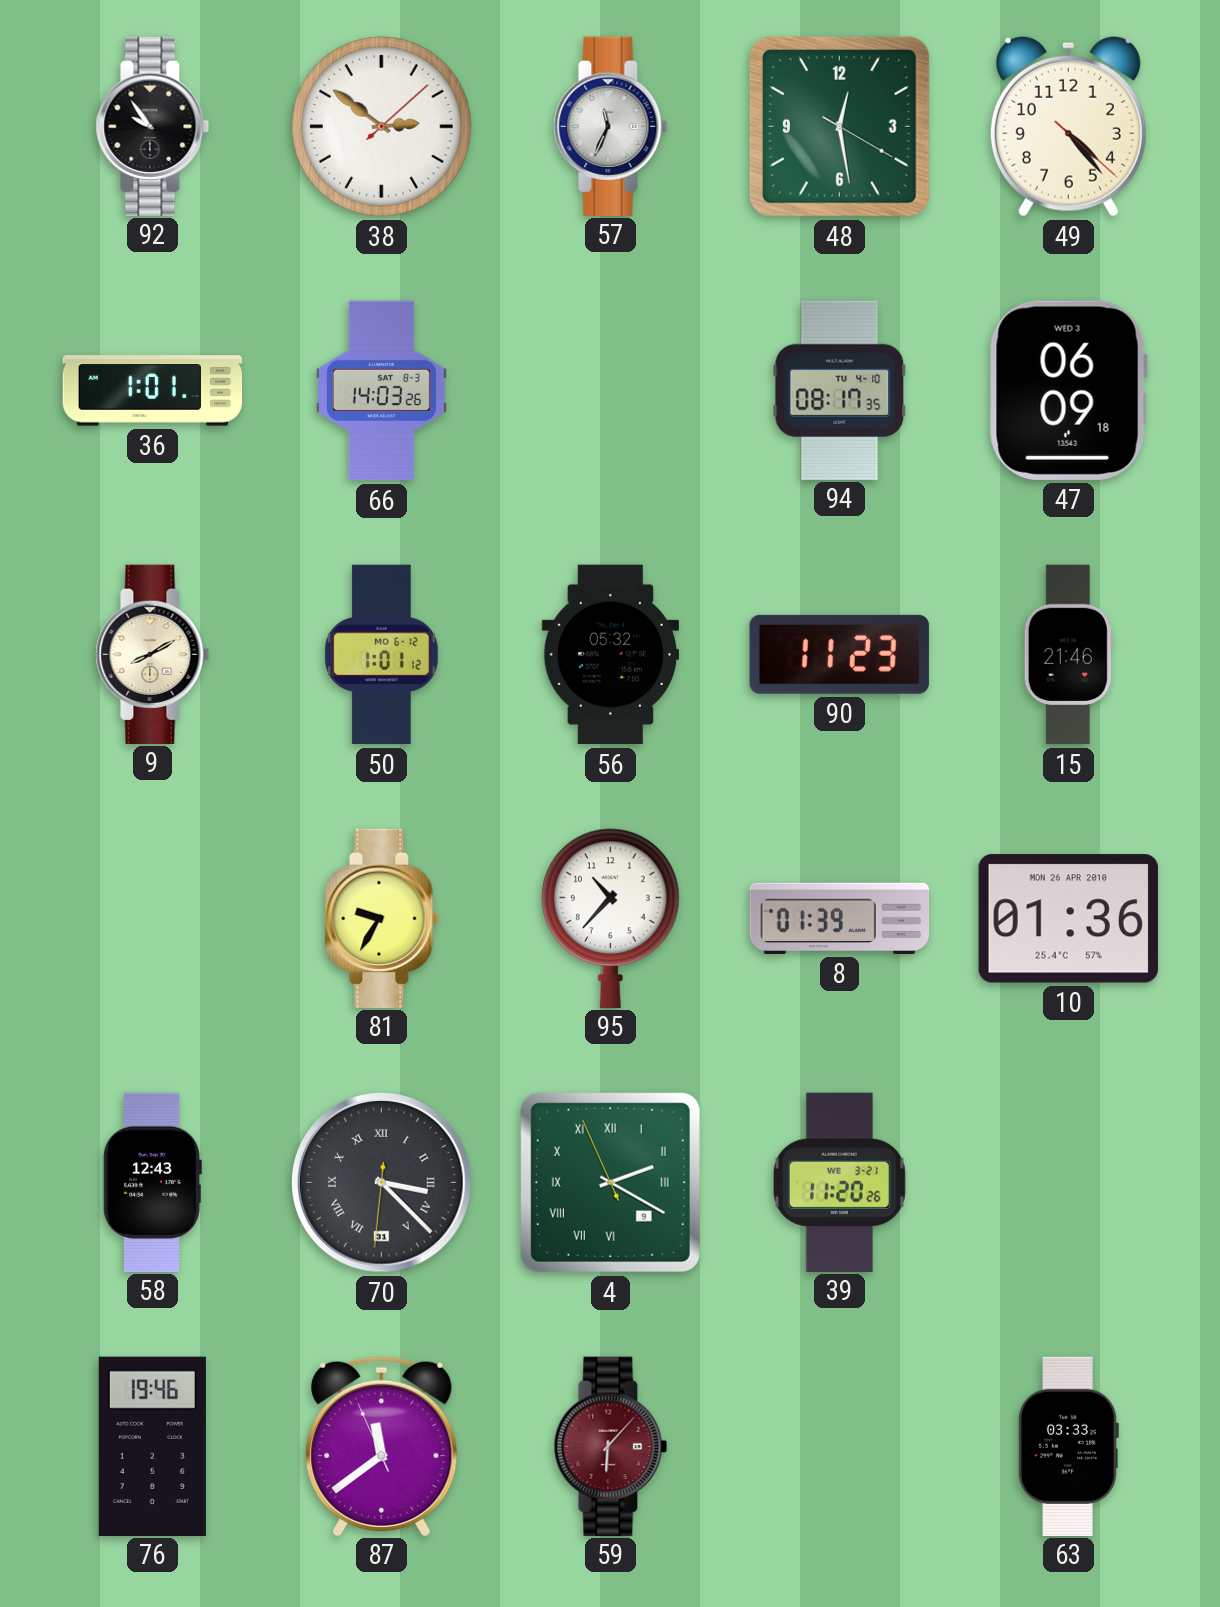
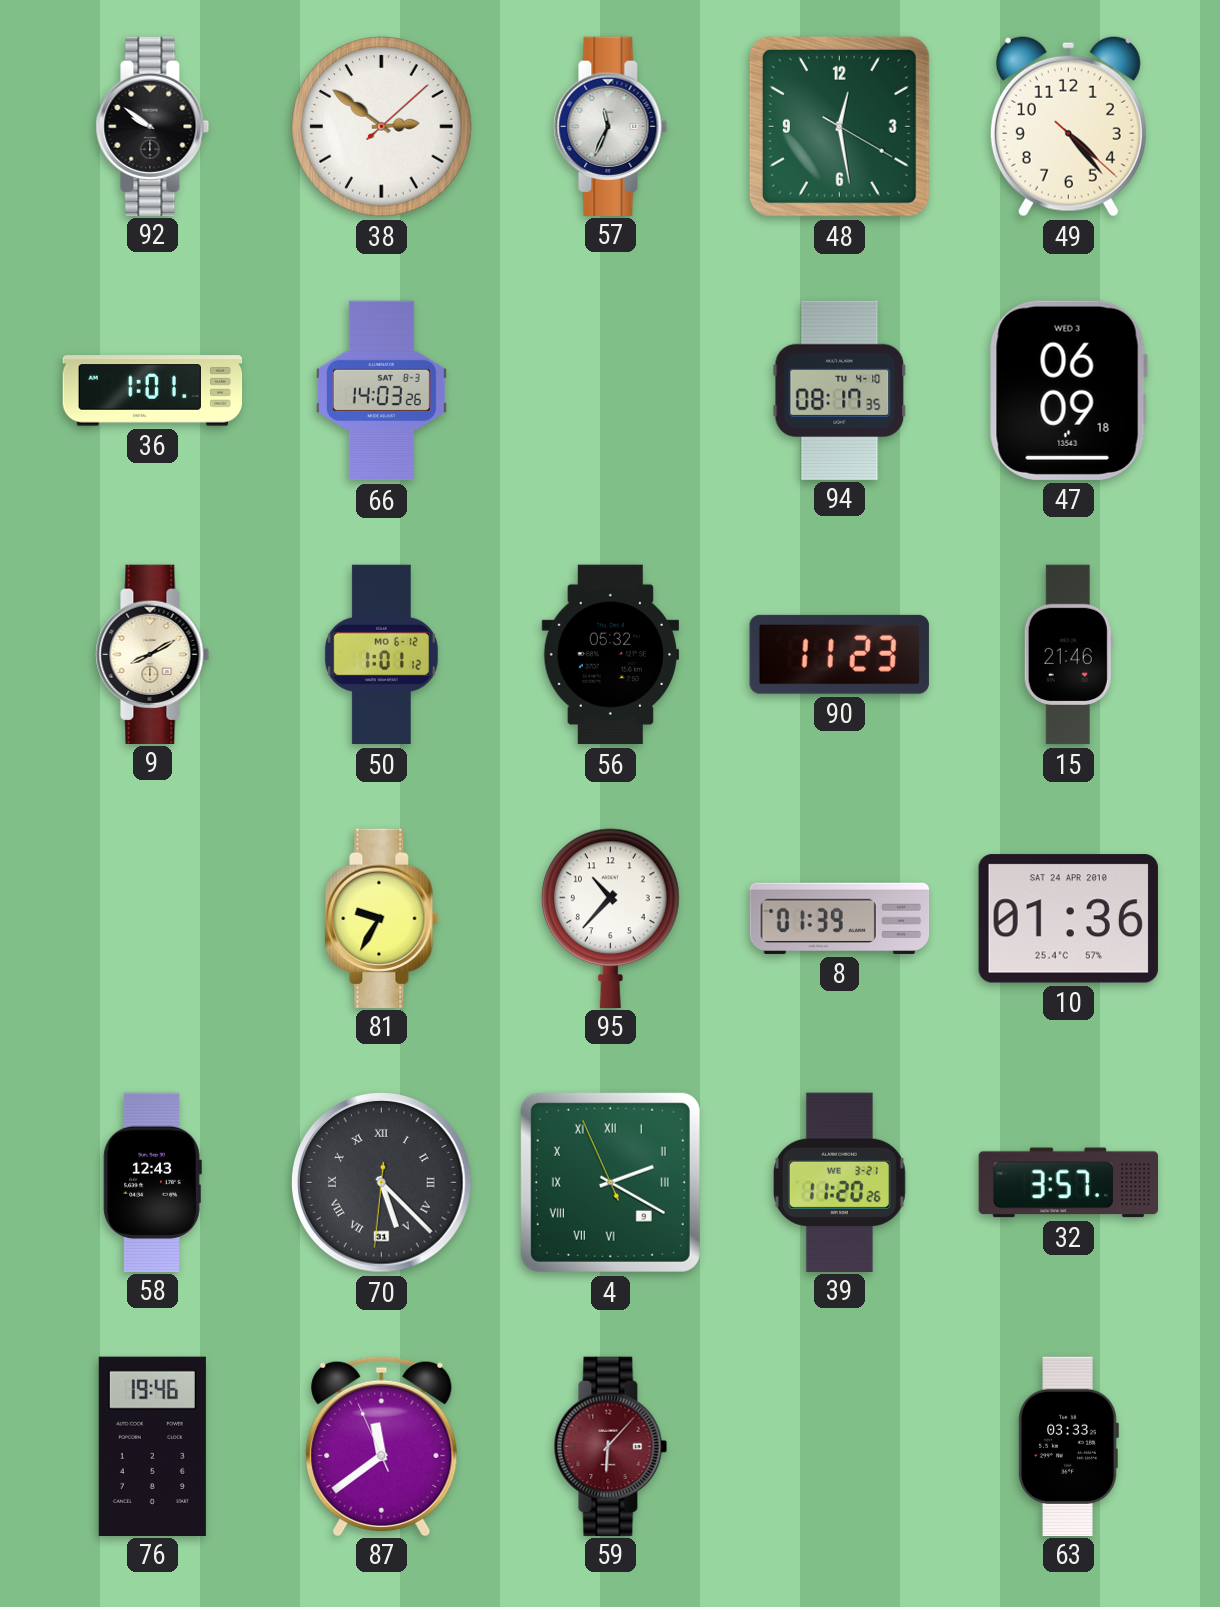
92: 9:54 -> 9:51 (153, 126)
10 date: MON 26 APR 2010 -> SAT 24 APR 2010 (1068, 919)
70: 3:22 -> 5:22 (382, 1183)
32: none -> 3:57 (1068, 1183)
